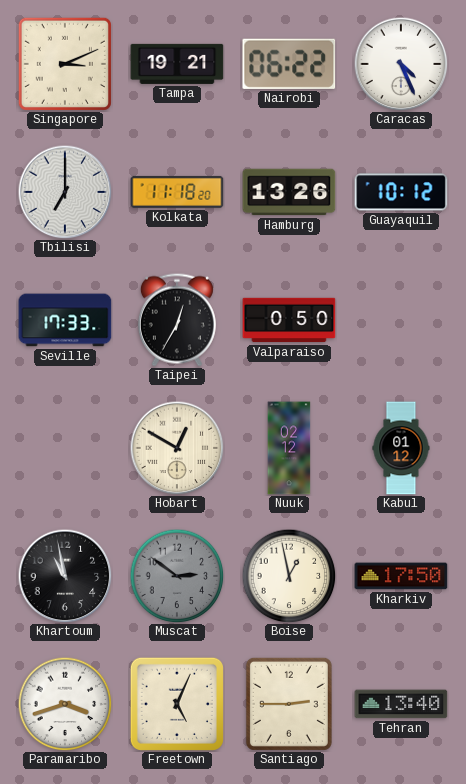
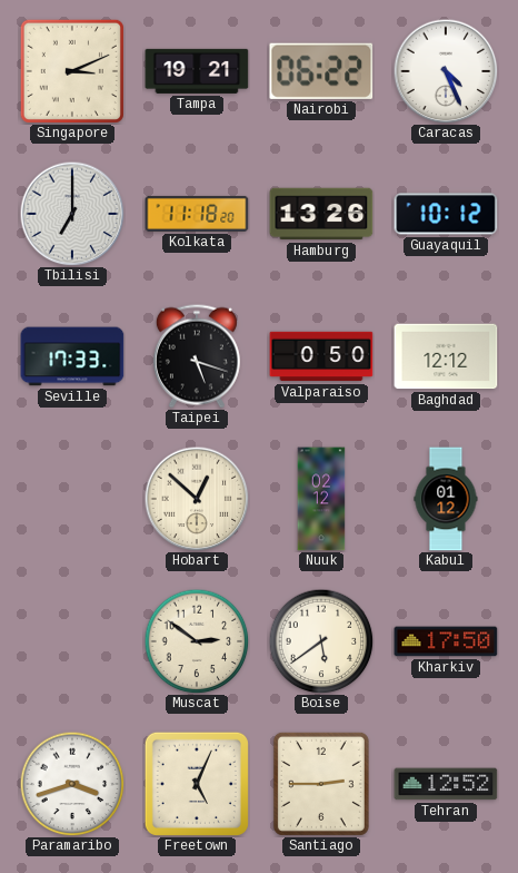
Taipei: 12:35 -> 5:18 (197, 356)
Baghdad: none -> 12:12 (446, 356)
Hobart: 12:50 -> 12:52 (197, 499)
Khartoum: 10:58 -> none (65, 576)
Muscat dial: grey -> cream (197, 641)
Boise: 12:58 -> 5:39 (321, 641)
Tehran: 13:40 -> 12:52 (446, 784)
